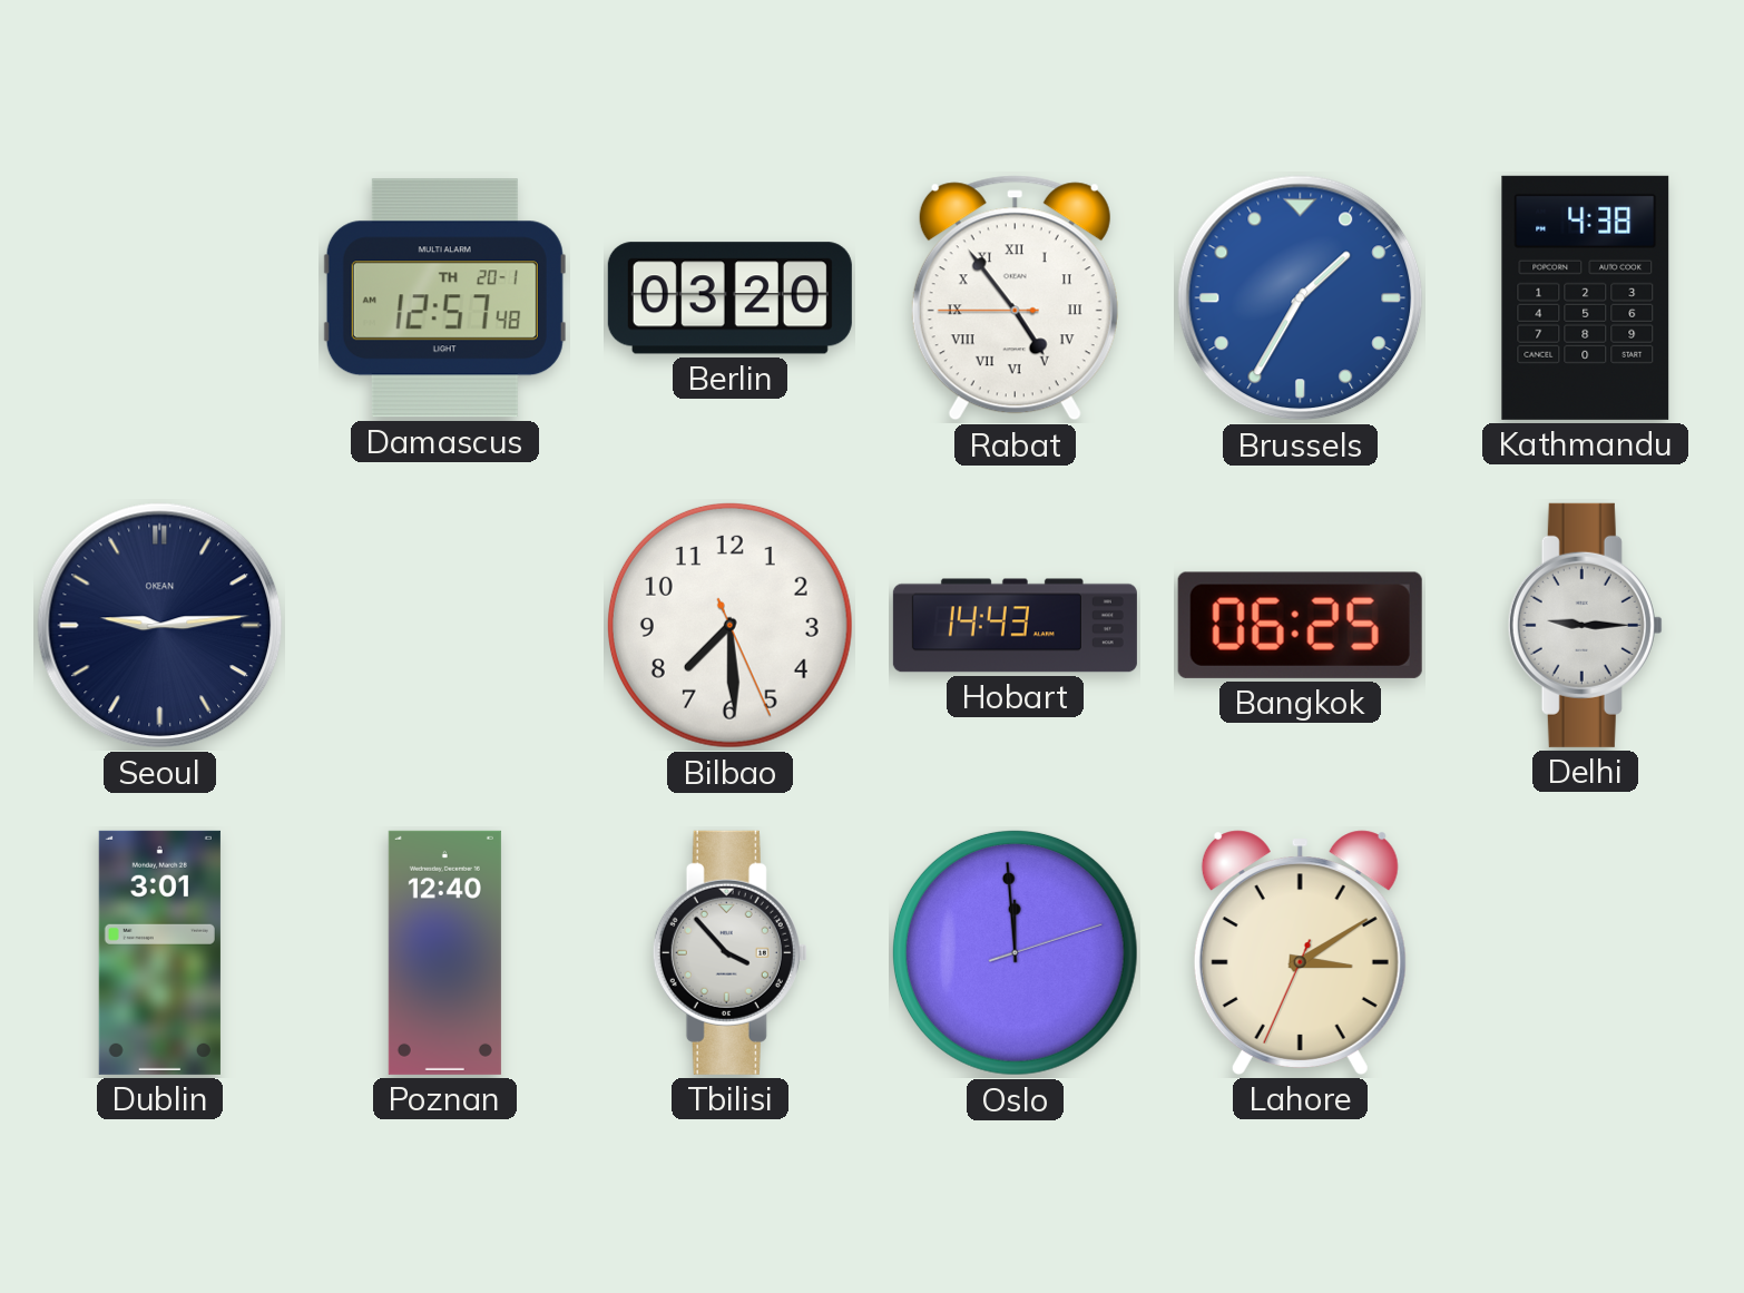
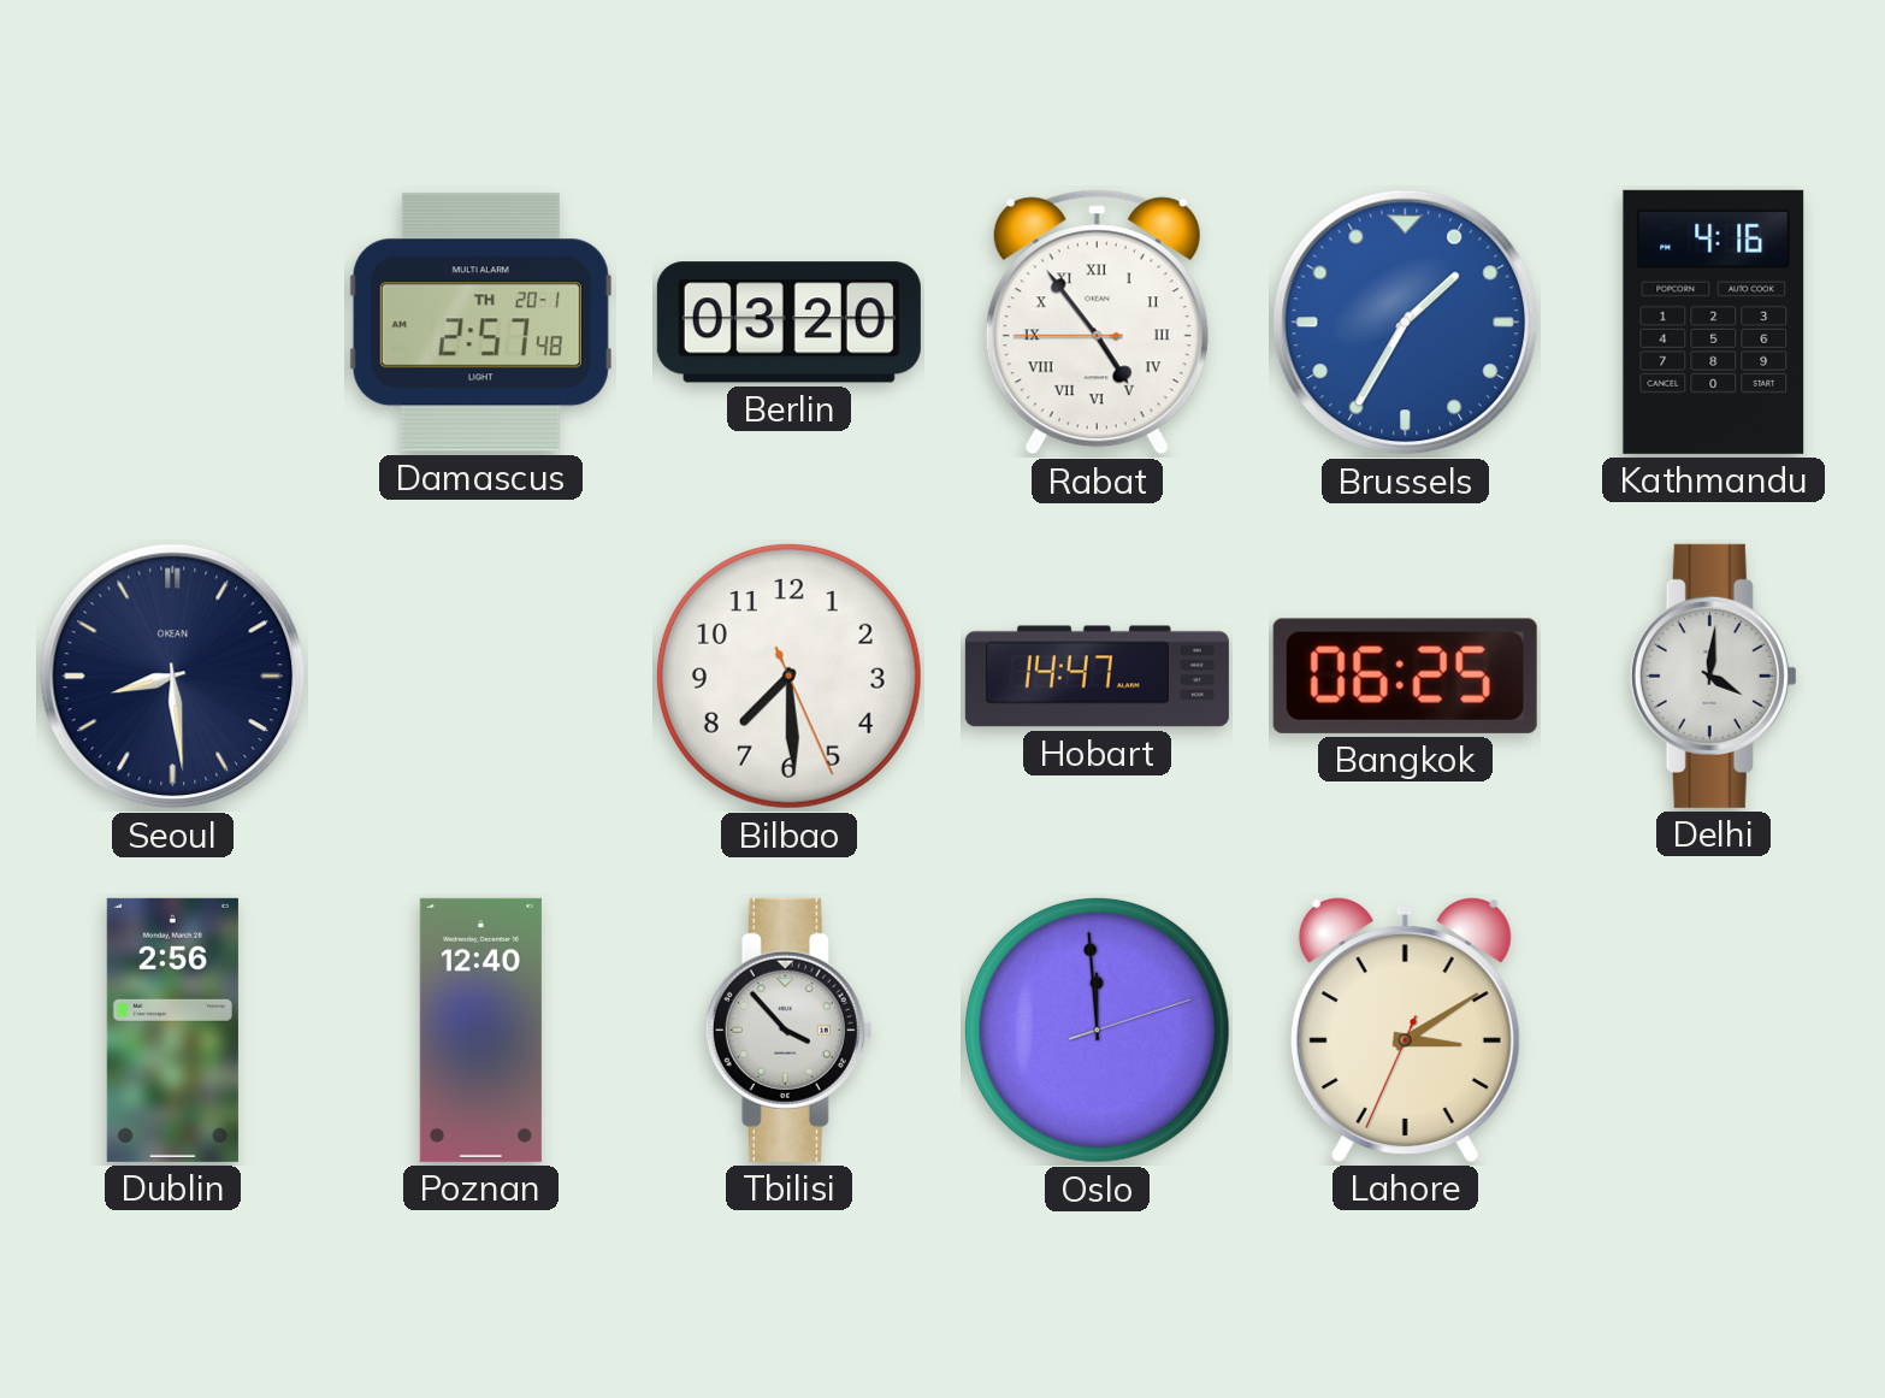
Damascus: 12:57 -> 2:57 (480, 323)
Kathmandu: 4:38 -> 4:16 (1714, 322)
Seoul: 9:14 -> 8:29 (173, 677)
Hobart: 14:43 -> 14:47 (1097, 677)
Delhi: 9:15 -> 4:01 (1713, 676)
Dublin: 3:01 -> 2:56 (172, 1030)
